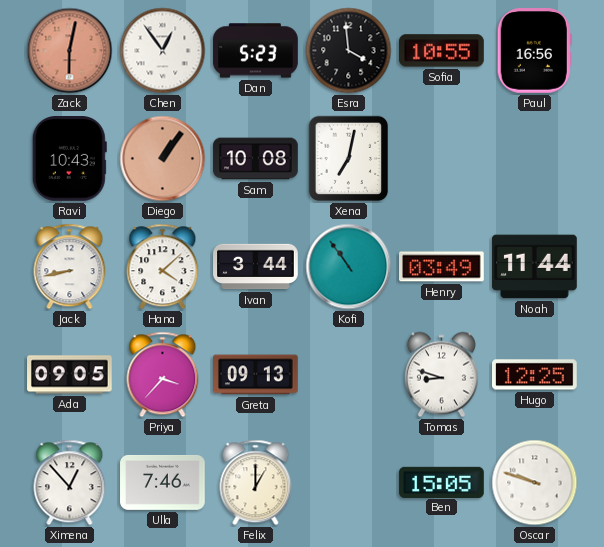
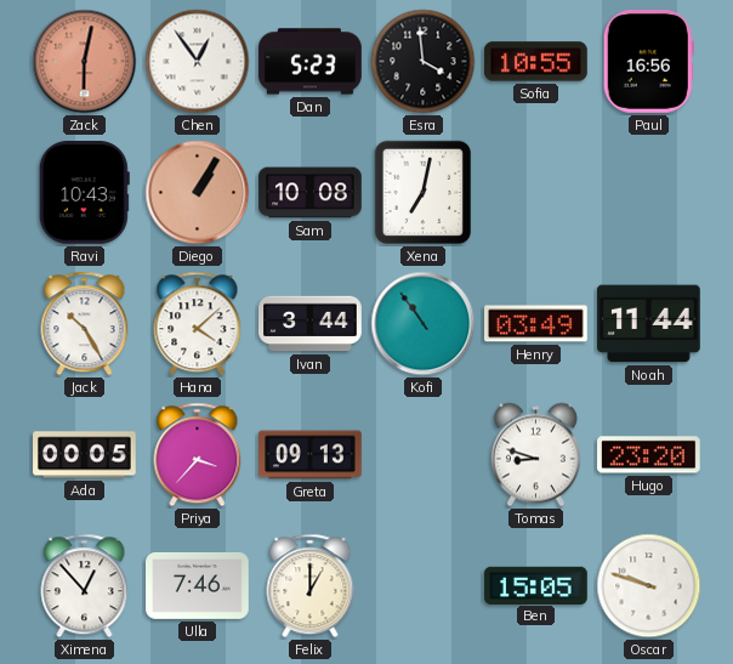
Diego: 1:06 -> 1:05 (198, 193)
Jack: 8:43 -> 10:25 (85, 324)
Ada: 09:05 -> 00:05 (85, 455)
Hugo: 12:25 -> 23:20 (649, 455)
